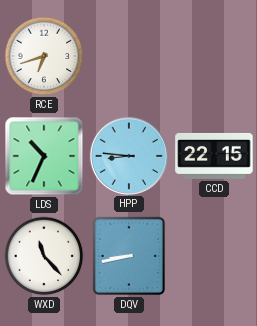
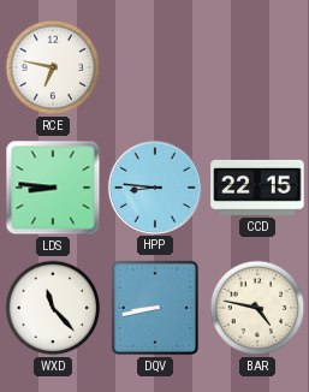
RCE: 6:42 -> 6:47 (53, 67)
LDS: 10:34 -> 8:46 (53, 188)
BAR: none -> 4:47 (257, 308)
